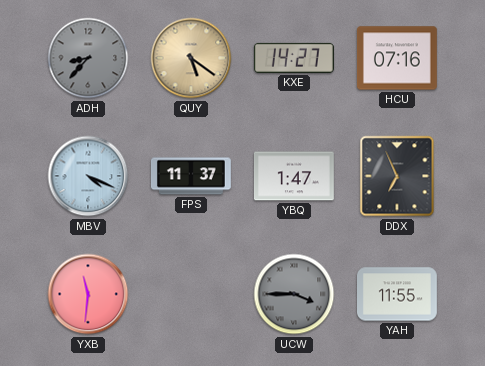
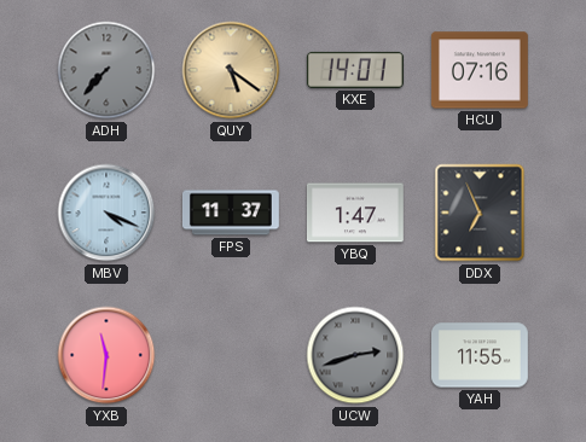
ADH: 8:37 -> 7:37 (106, 70)
KXE: 14:27 -> 14:01 (355, 70)
UCW: 3:45 -> 2:42 (355, 355)
